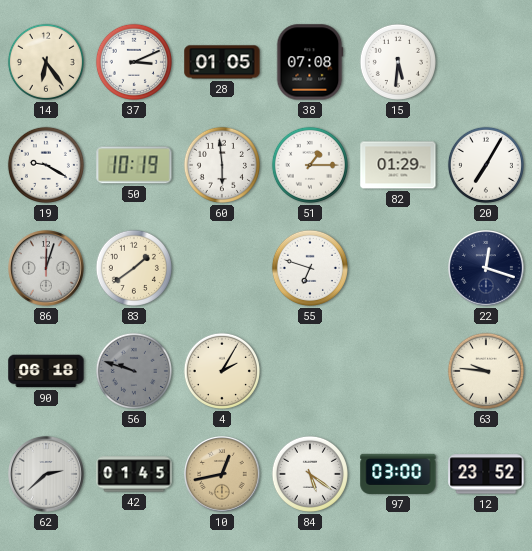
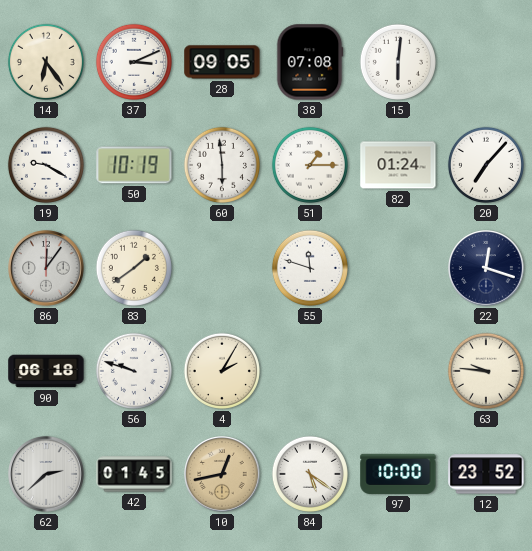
28: 01:05 -> 09:05 (222, 62)
15: 5:31 -> 6:01 (398, 62)
82: 01:29 -> 01:24 (398, 165)
20: 7:05 -> 7:07 (486, 165)
86: 12:03 -> 12:06 (46, 268)
55: 6:48 -> 11:48 (310, 268)
56 dial: grey -> white (134, 371)
97: 03:00 -> 10:00 (398, 474)
